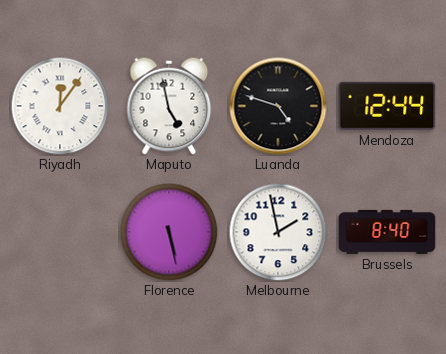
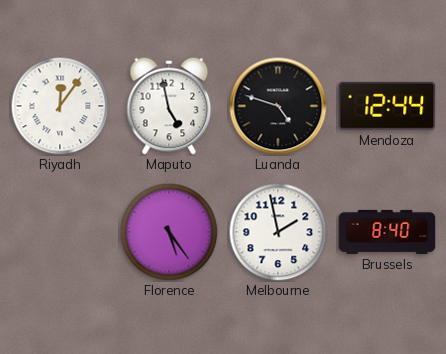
Florence: 5:28 -> 5:24 (169, 232)
